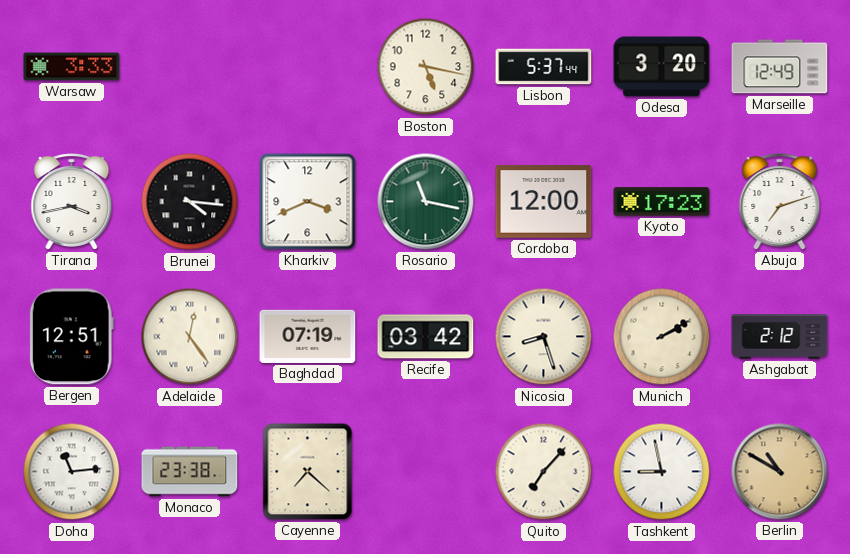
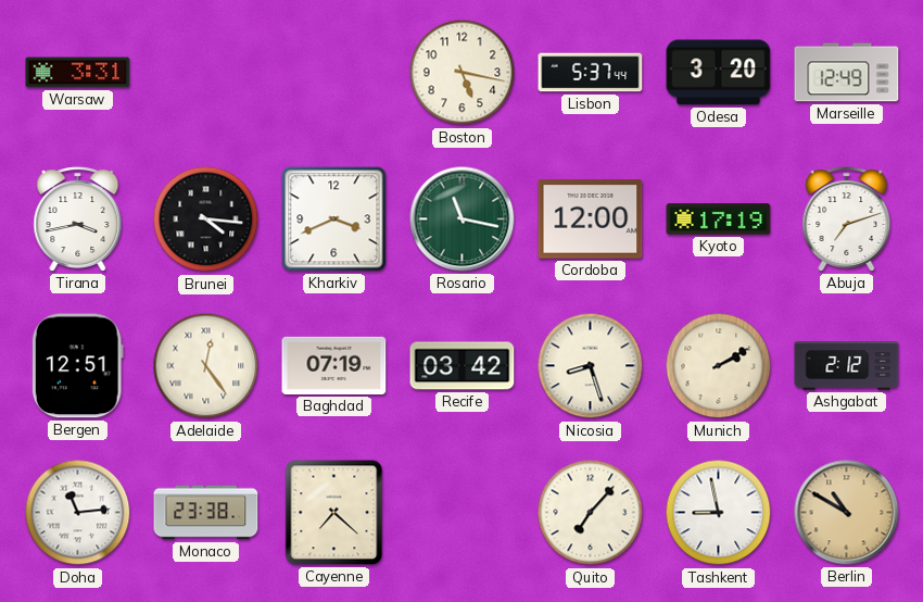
Warsaw: 3:33 -> 3:31 (78, 73)
Kyoto: 17:23 -> 17:19 (719, 220)
